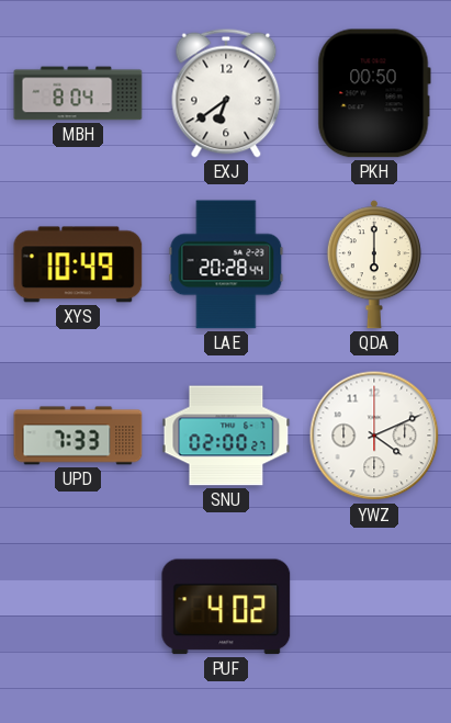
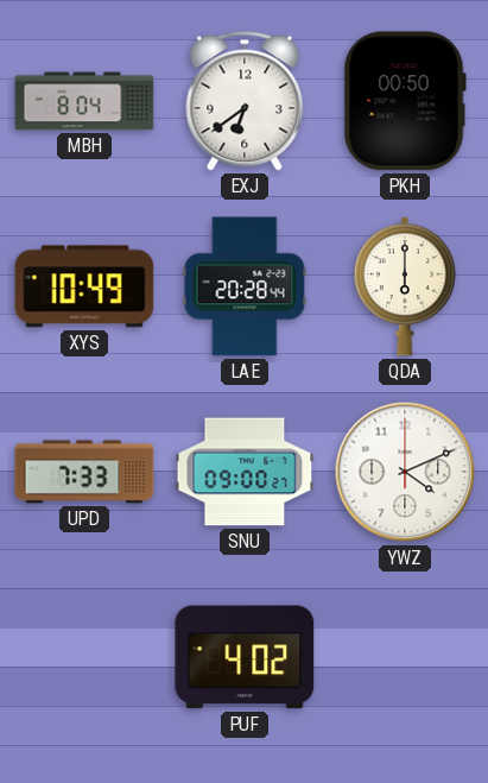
SNU: 02:00 -> 09:00 (245, 472)
